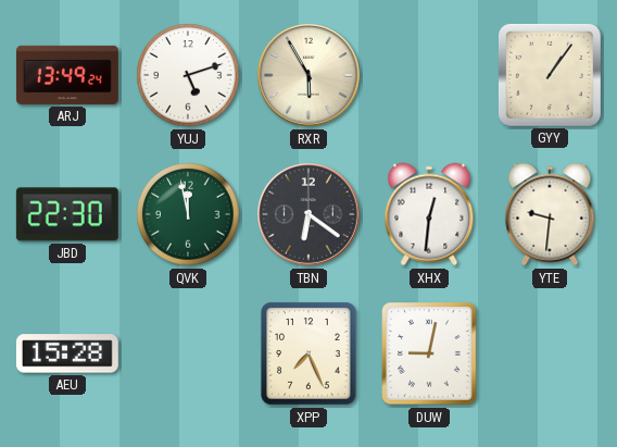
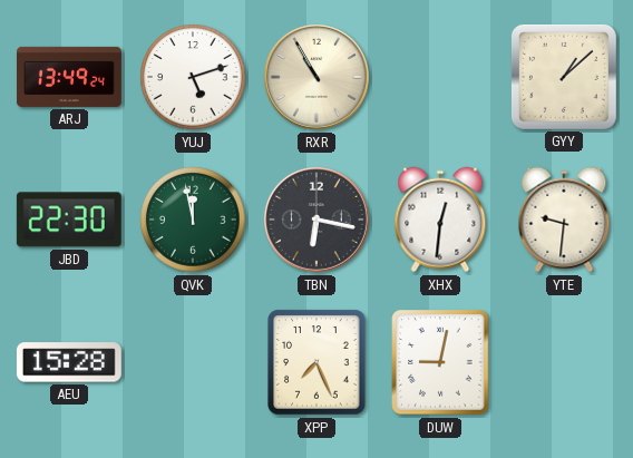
RXR: 5:55 -> 10:55 (318, 78)
GYY: 1:06 -> 1:08 (564, 77)
TBN: 6:21 -> 6:17 (318, 221)
